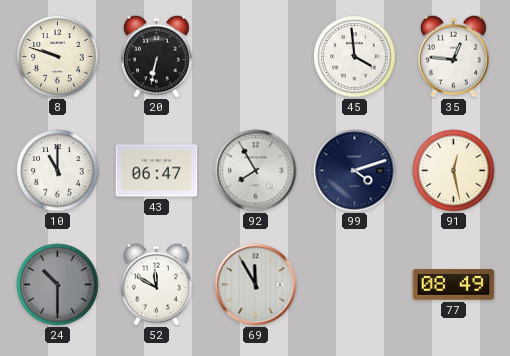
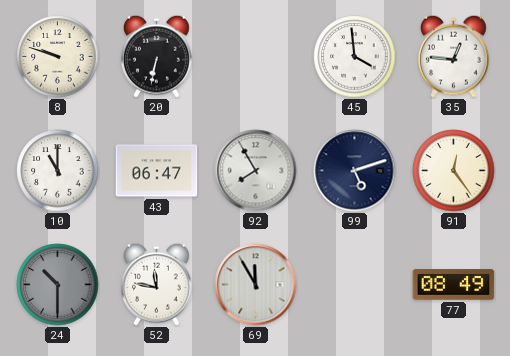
99: 4:12 -> 5:12 (355, 171)
91: 12:28 -> 12:24 (454, 171)
52: 11:50 -> 11:47 (157, 284)
